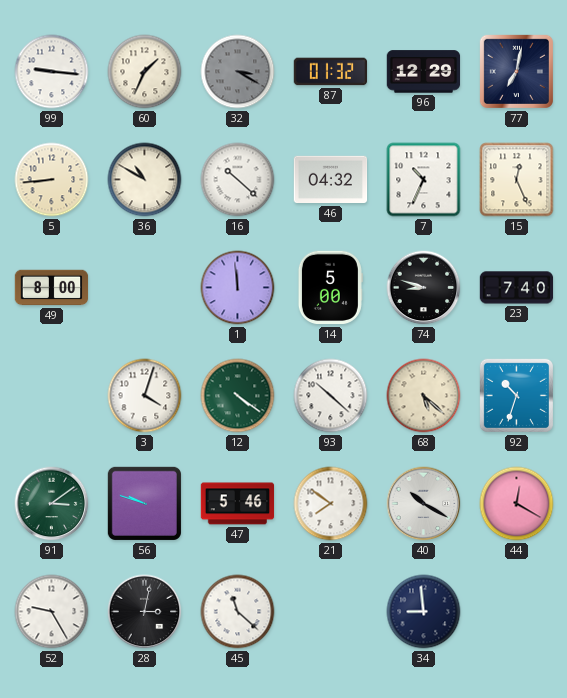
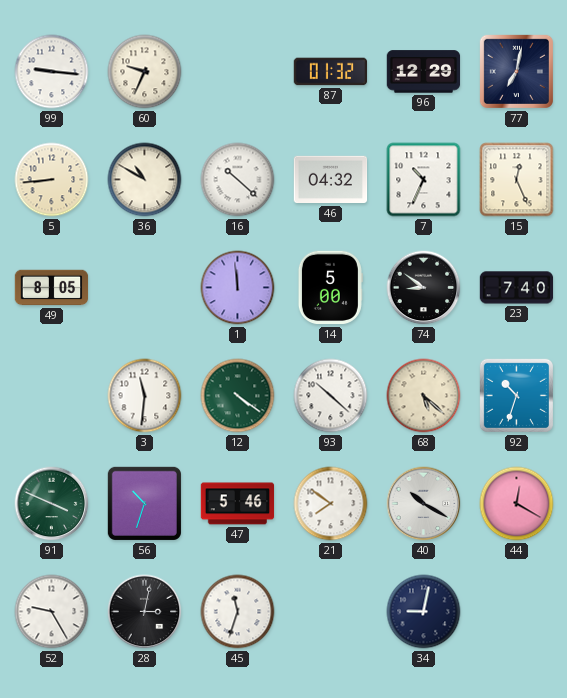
60: 1:34 -> 9:34 (145, 72)
32: 3:20 -> none (238, 72)
49: 8:00 -> 8:05 (52, 288)
74: 8:48 -> 8:51 (424, 288)
3: 4:03 -> 11:31 (145, 396)
91: 3:09 -> 3:49 (52, 504)
56: 9:48 -> 10:33 (144, 503)
45: 11:22 -> 11:33 (238, 612)
34: 8:59 -> 9:02 (424, 612)
